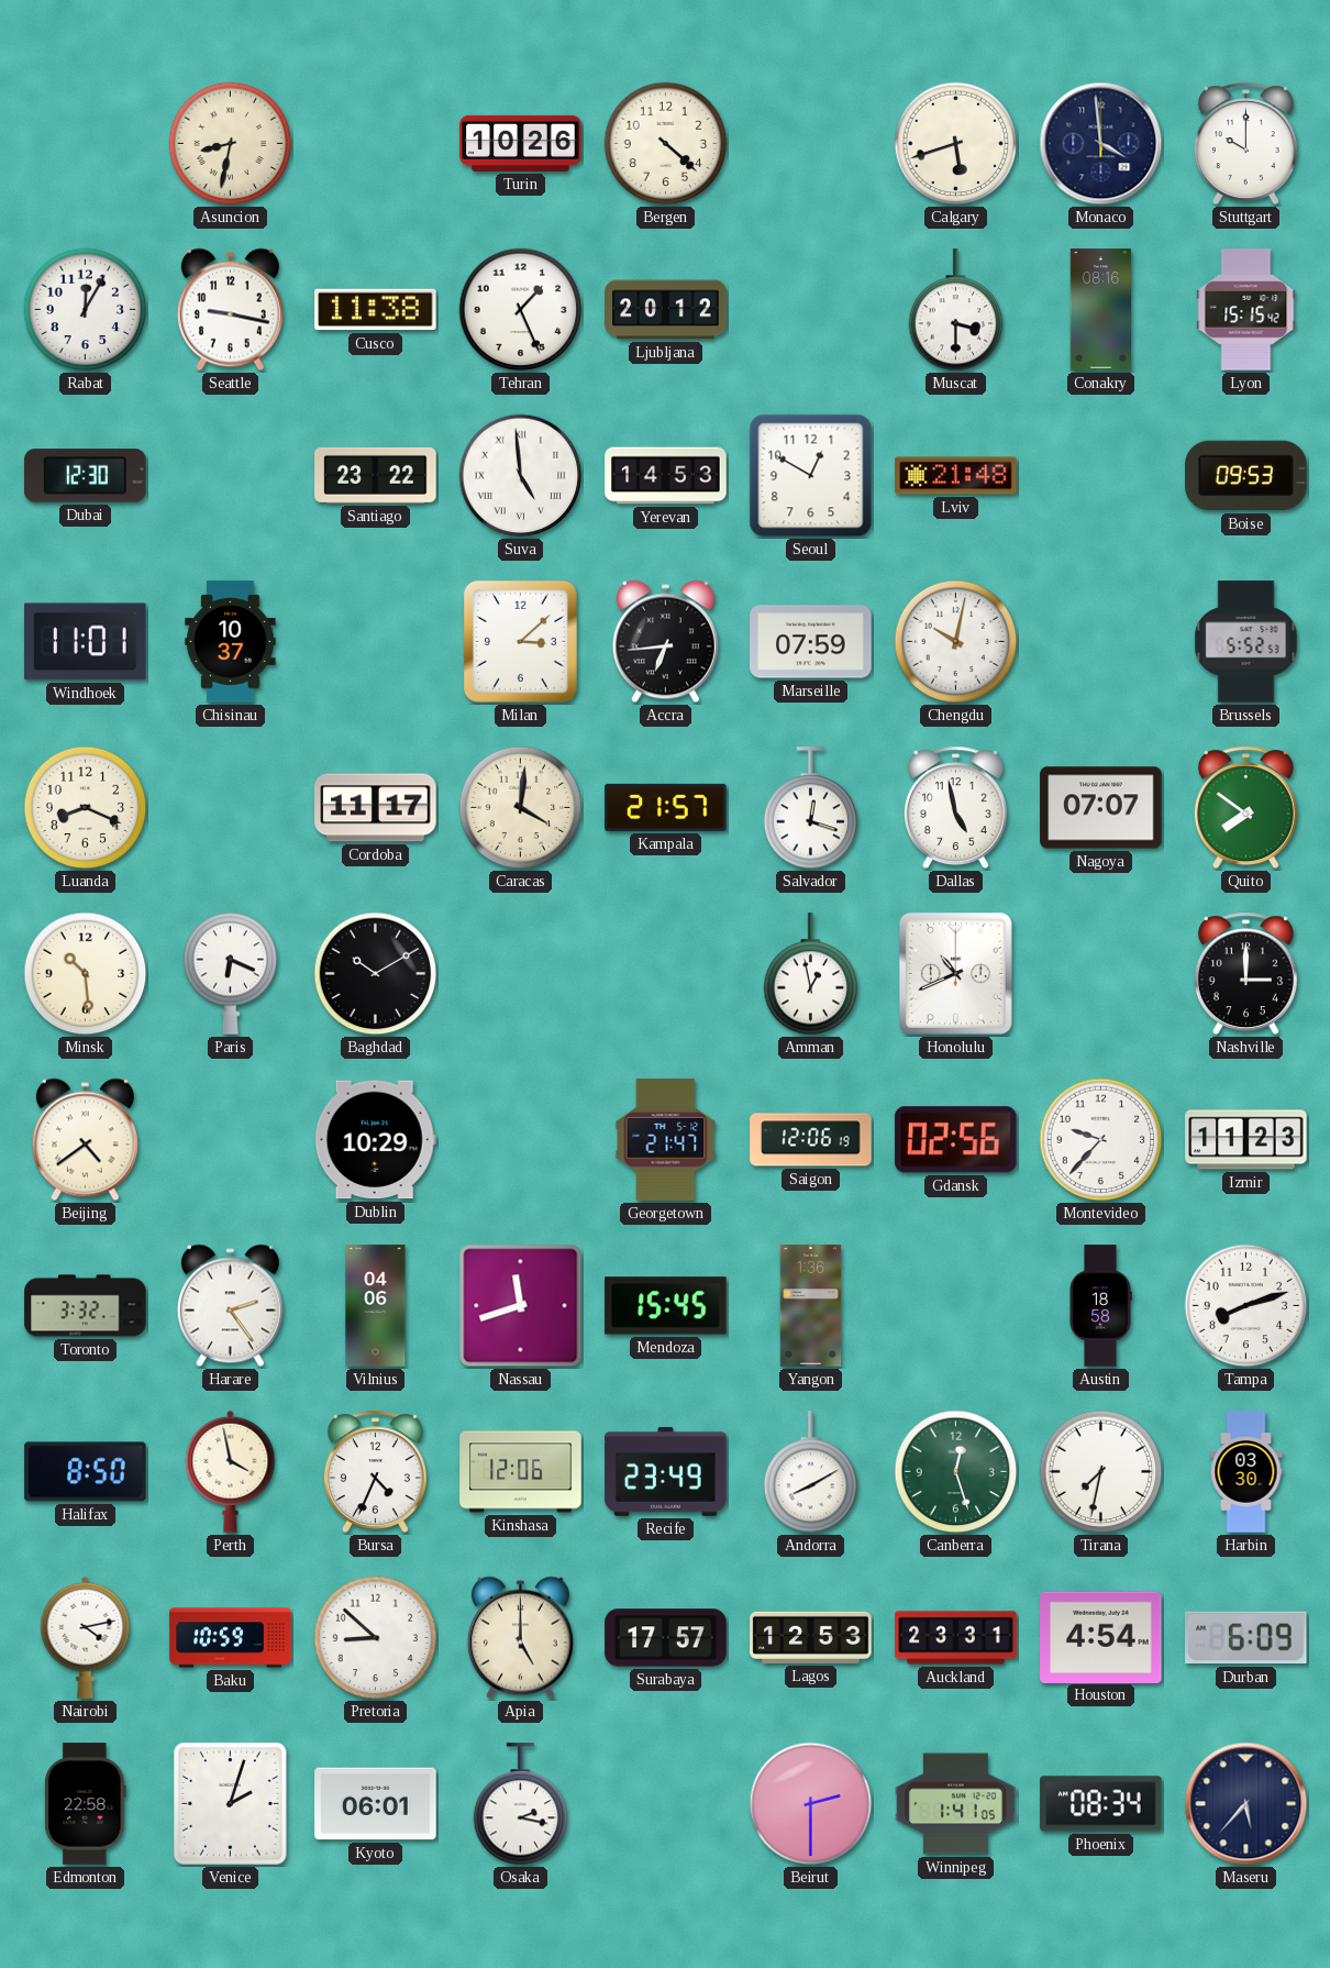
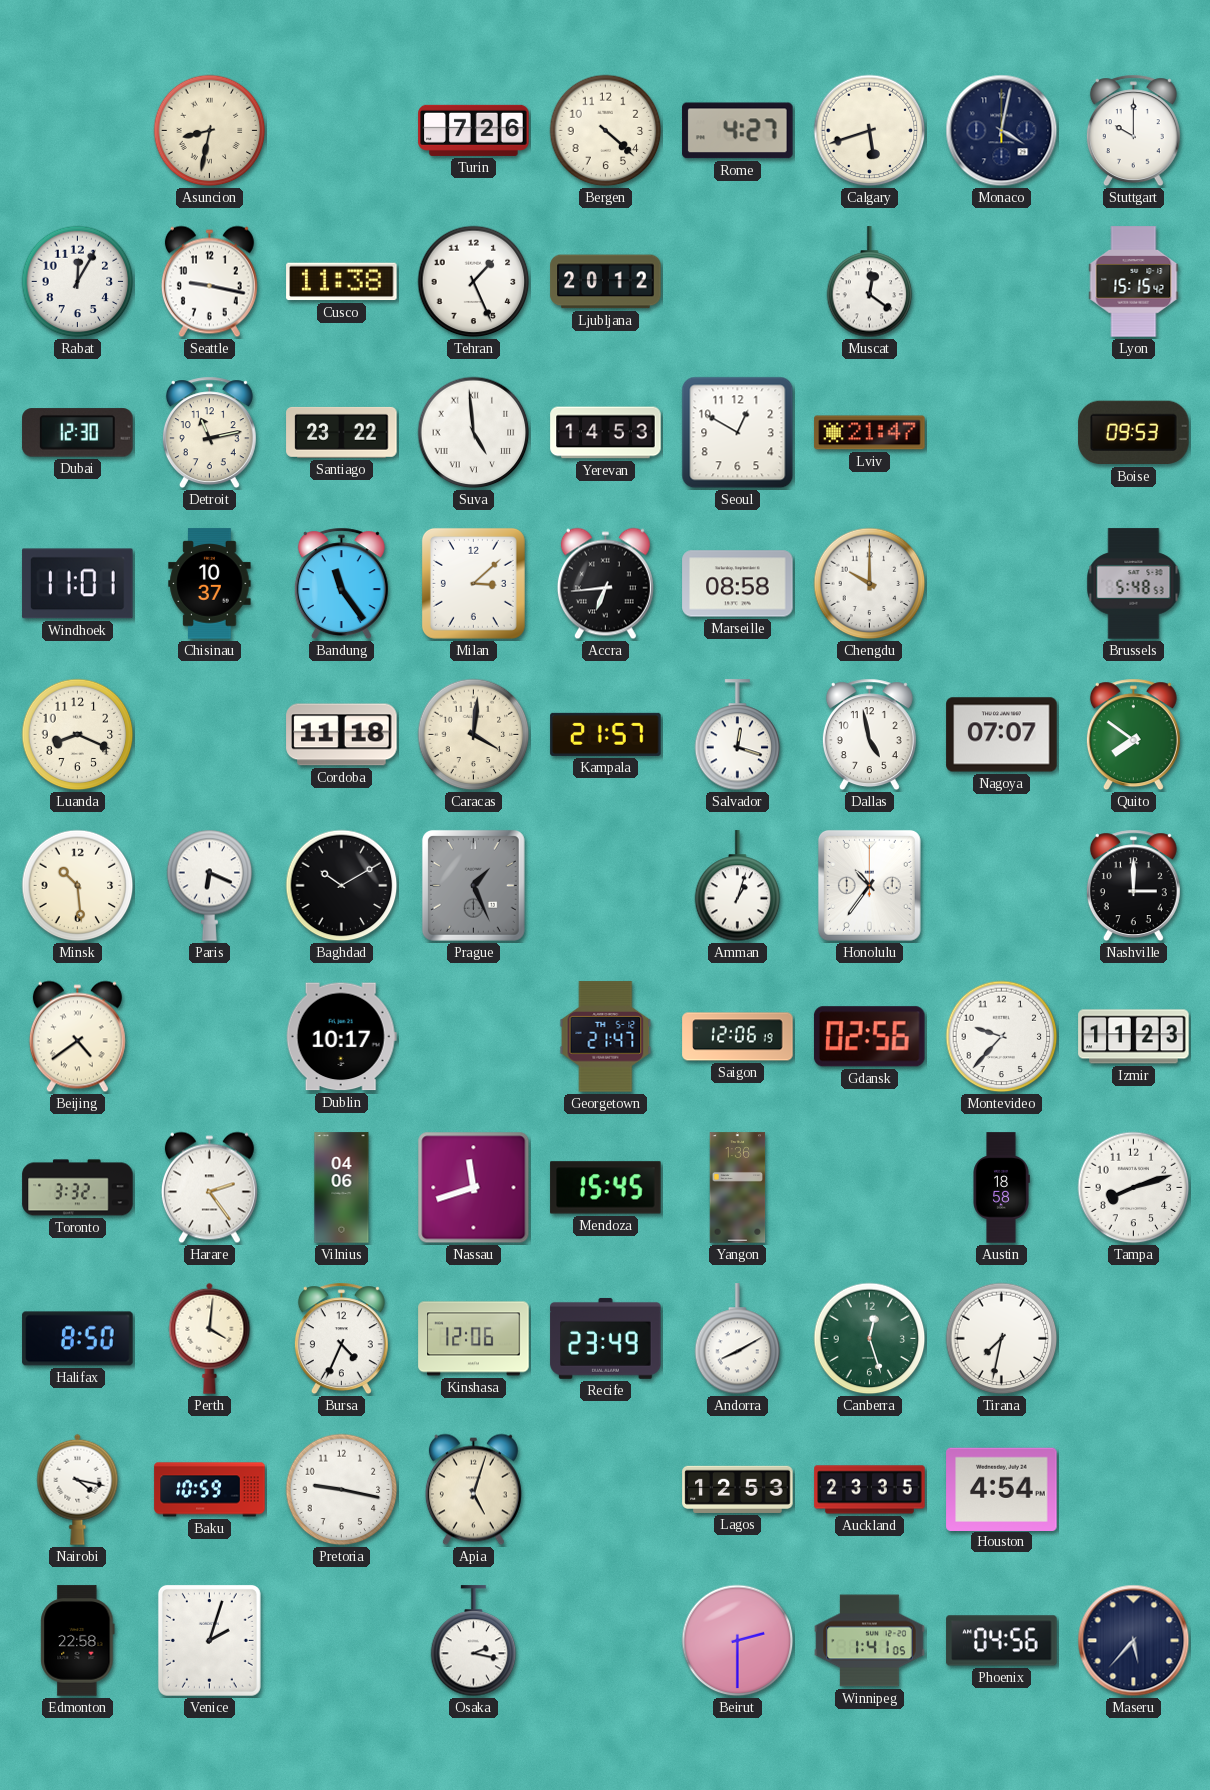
Turin: 10:26 -> 7:26 (474, 130)
Rome: none -> 4:27 (738, 131)
Monaco: 3:59 -> 4:02 (1002, 131)
Muscat: 3:30 -> 12:21 (870, 282)
Conakry: 08:16 -> none (1101, 310)
Detroit: none -> 11:13 (209, 433)
Lviv: 21:48 -> 21:47 (870, 433)
Bandung: none -> 11:24 (341, 584)
Marseille: 07:59 -> 08:58 (738, 584)
Chengdu: 10:02 -> 10:00 (870, 584)
Brussels: 5:52 -> 5:48 (1134, 584)
Cordoba: 11:17 -> 11:18 (342, 735)
Prague: none -> 1:26 (473, 885)
Amman: 12:58 -> 1:03 (738, 886)
Honolulu: 10:41 -> 10:36 (869, 885)
Dublin: 10:29 -> 10:17 (341, 1037)
Perth: 3:58 -> 4:01 (210, 1338)
Harbin: 03:30 -> none (1246, 1472)
Nairobi: 4:13 -> 4:17 (78, 1489)
Pretoria: 8:52 -> 9:17 (342, 1490)
Apia: 5:00 -> 5:03 (473, 1490)
Surabaya: 17:57 -> none (666, 1638)
Auckland: 23:31 -> 23:35 (870, 1490)
Durban: 6:09 -> none (1246, 1638)
Kyoto: 06:01 -> none (376, 1804)
Phoenix: 08:34 -> 04:56 (1002, 1641)
